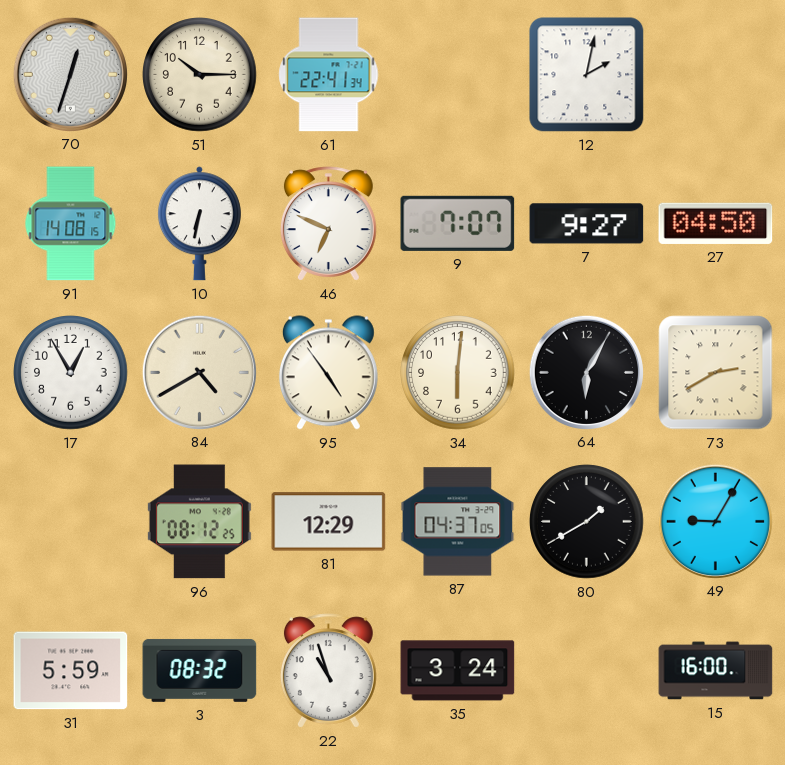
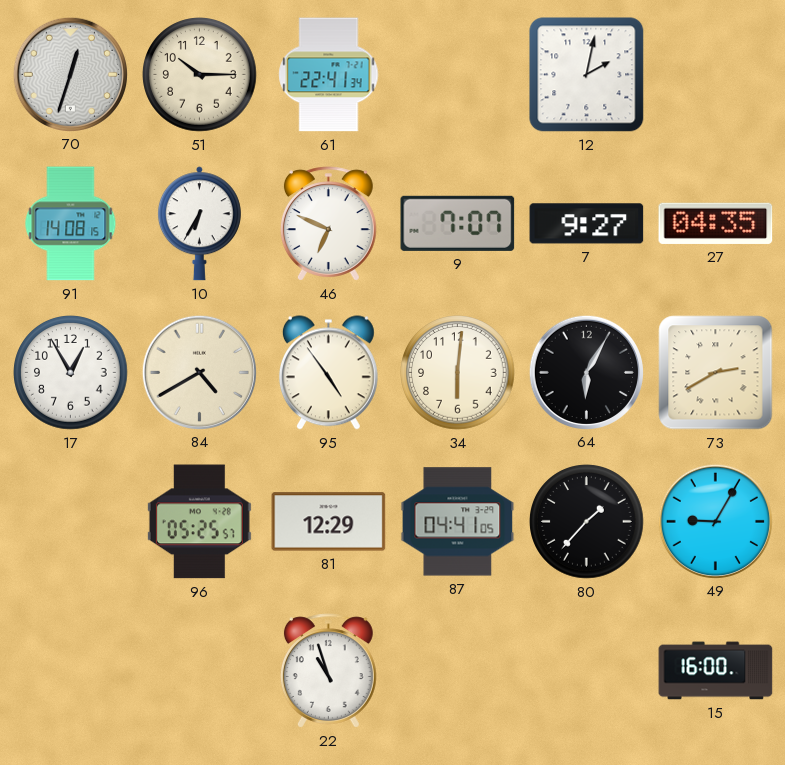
10: 6:32 -> 6:35 (199, 224)
27: 04:50 -> 04:35 (716, 223)
96: 08:12 -> 05:25 (199, 522)
87: 04:37 -> 04:41 (458, 522)
80: 1:40 -> 1:37 (587, 522)
31: 5:59 -> none (71, 671)
3: 08:32 -> none (200, 670)
35: 3:24 -> none (458, 671)
